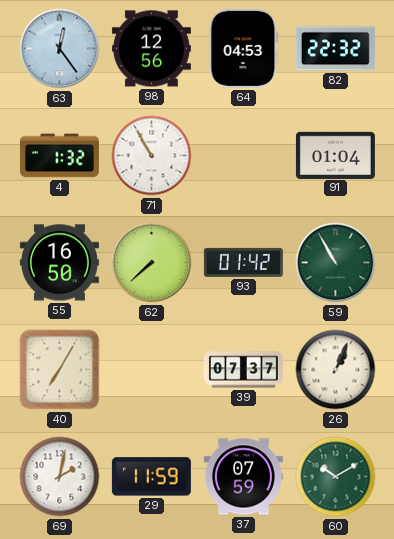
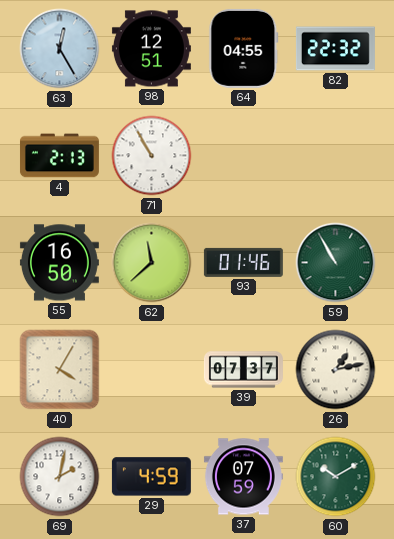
63: 12:24 -> 12:25 (60, 49)
98: 12:56 -> 12:51 (151, 49)
64: 04:53 -> 04:55 (244, 48)
4: 1:32 -> 2:13 (59, 156)
91: 01:04 -> none (335, 155)
62: 7:38 -> 11:38 (152, 263)
93: 01:42 -> 01:46 (243, 262)
40: 7:05 -> 4:05 (60, 370)
26: 1:04 -> 1:13 (336, 370)
29: 11:59 -> 4:59 (151, 477)
